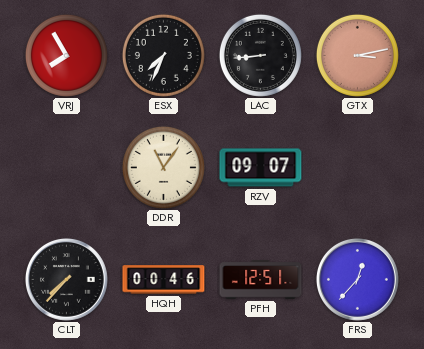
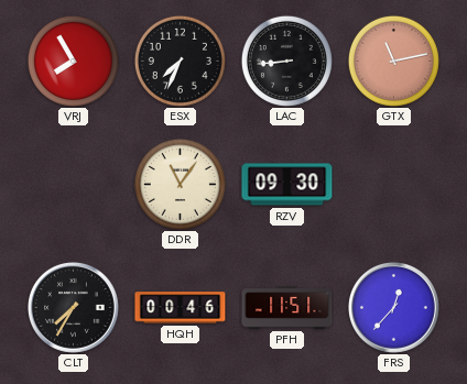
GTX: 3:13 -> 11:13 (393, 61)
RZV: 09:07 -> 09:30 (287, 185)
CLT: 7:37 -> 7:35 (73, 307)
PFH: 12:51 -> 11:51 (287, 308)
